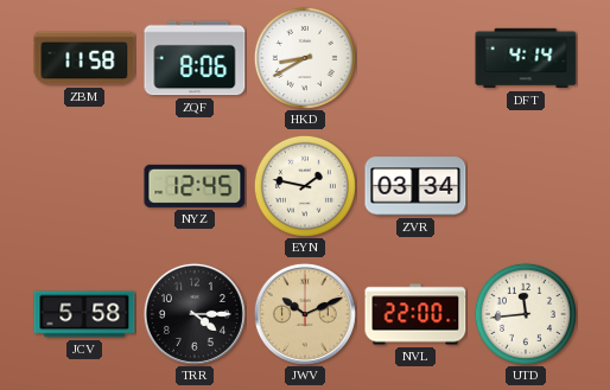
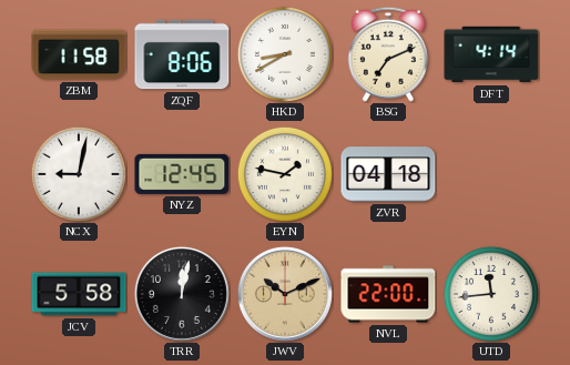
BSG: none -> 7:11 (388, 54)
NCX: none -> 9:02 (79, 174)
ZVR: 03:34 -> 04:18 (388, 174)
TRR: 4:15 -> 12:02 (182, 294)
